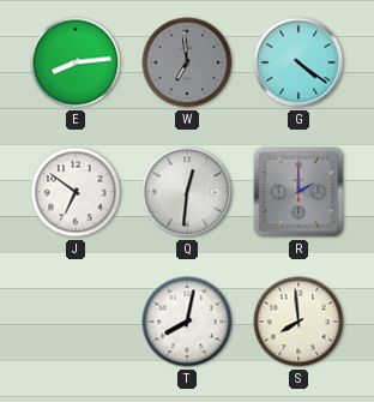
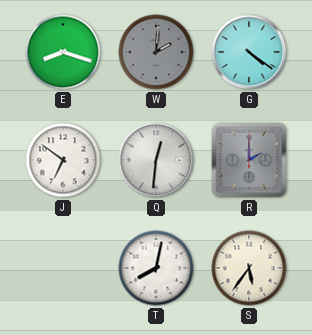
E: 8:14 -> 8:18 (63, 52)
W: 6:59 -> 2:01 (156, 52)
S: 7:59 -> 5:36 (249, 268)
